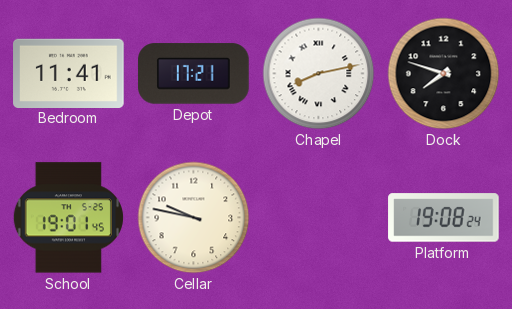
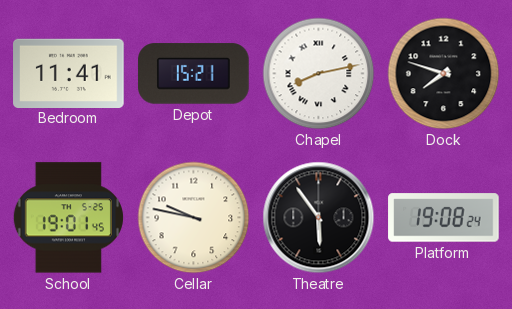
Depot: 17:21 -> 15:21 (194, 74)
Theatre: none -> 5:54 (319, 218)
